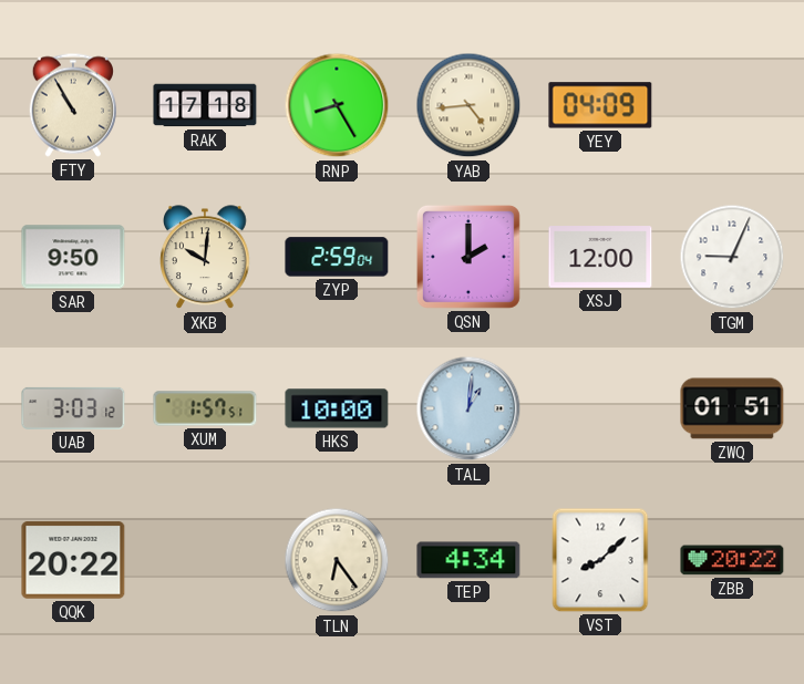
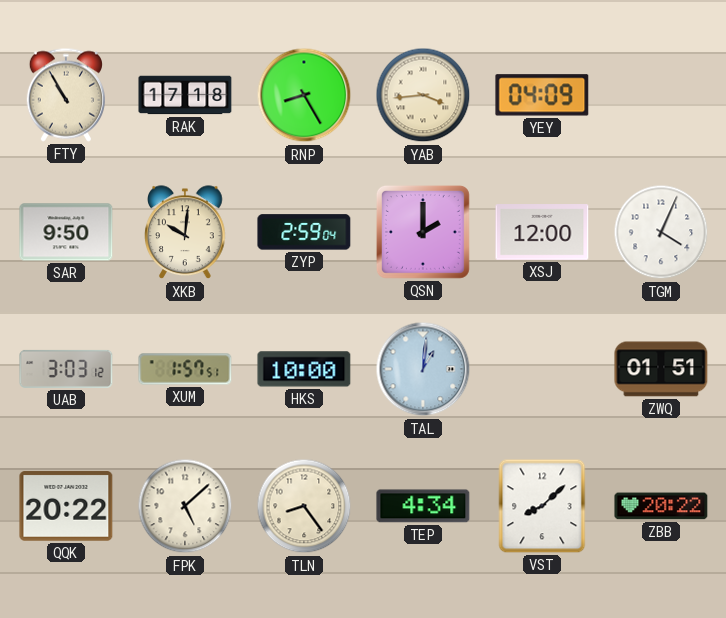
YAB: 4:44 -> 3:44 (423, 95)
TGM: 9:04 -> 4:04 (661, 232)
FPK: none -> 5:08 (185, 506)
TLN: 6:24 -> 8:24 (304, 506)
